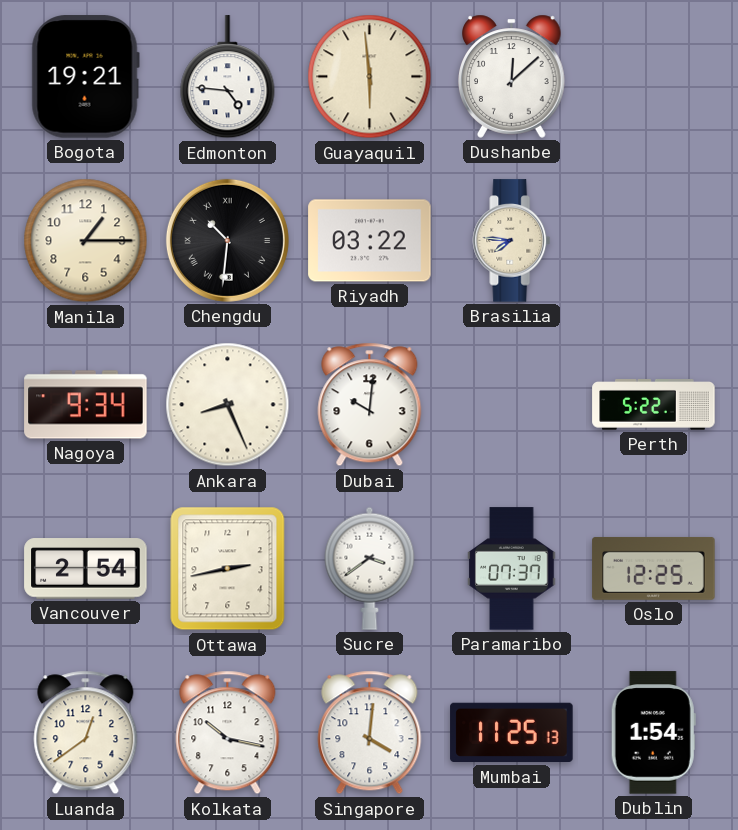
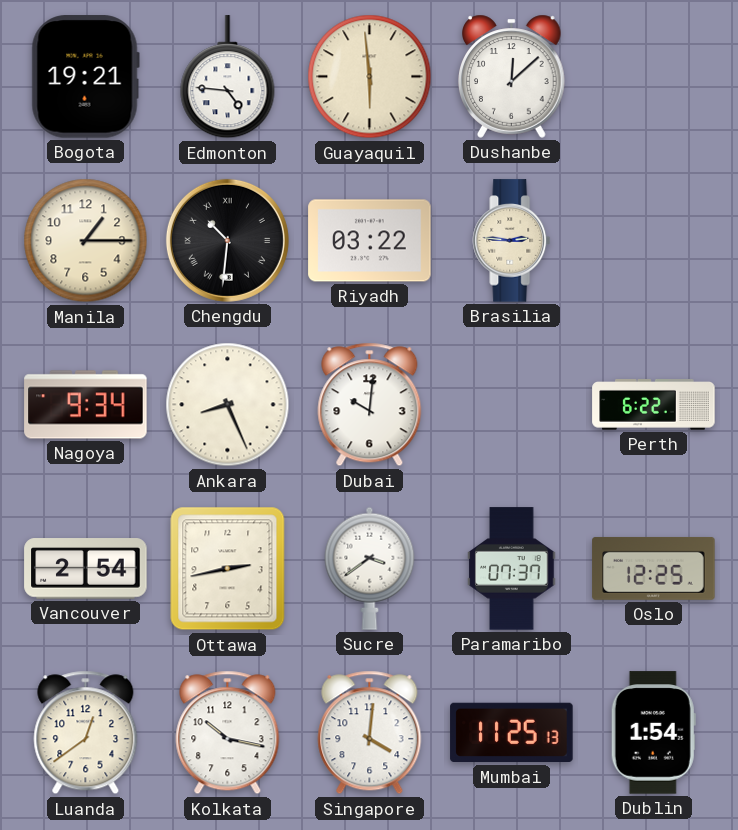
Brasilia: 7:46 -> 2:46 (512, 241)
Perth: 5:22 -> 6:22 (654, 405)
